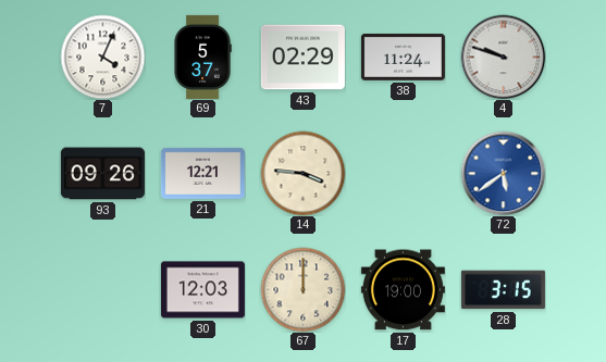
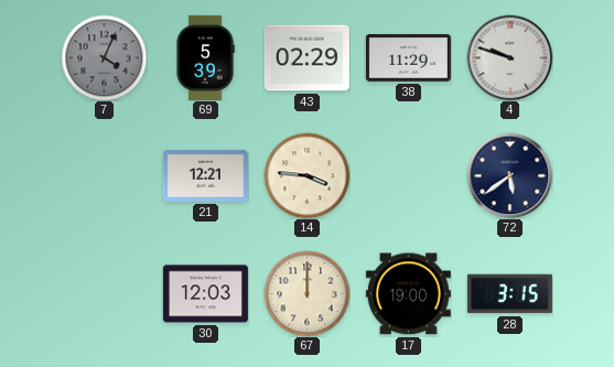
7 dial: white -> grey (104, 57)
69: 5:37 -> 5:39 (205, 57)
38: 11:24 -> 11:29 (408, 57)
93: 09:26 -> none (102, 174)
72 dial: blue -> navy (509, 175)
